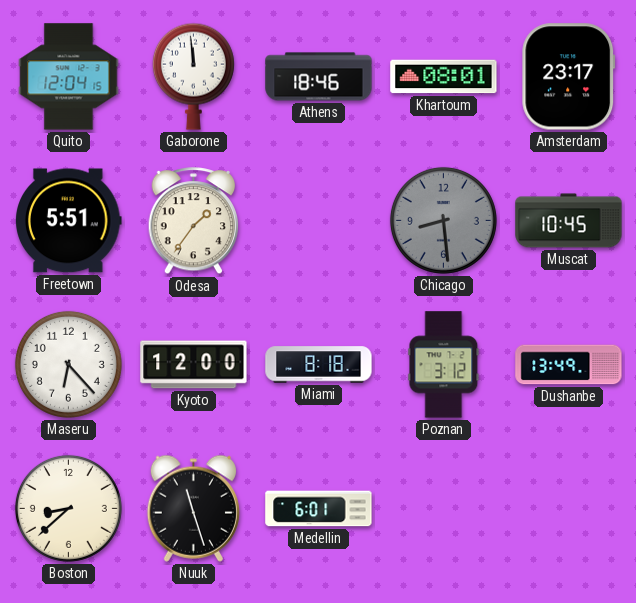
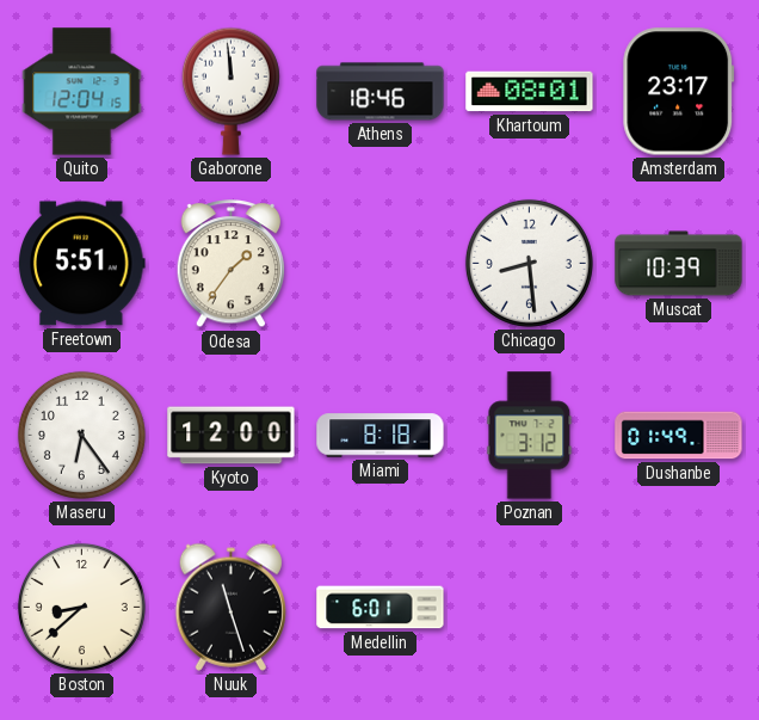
Chicago dial: grey -> white (529, 263)
Muscat: 10:45 -> 10:39 (679, 264)
Maseru: 6:23 -> 6:24 (81, 435)
Dushanbe: 13:49 -> 01:49 (679, 436)
